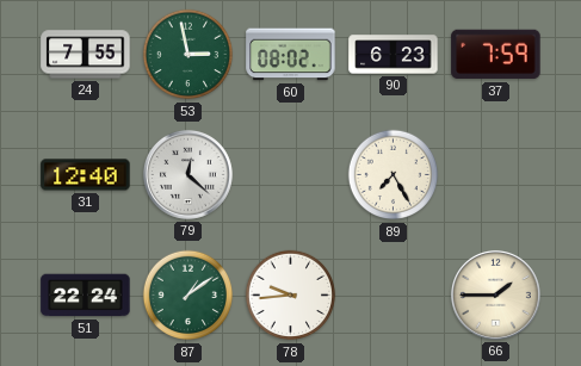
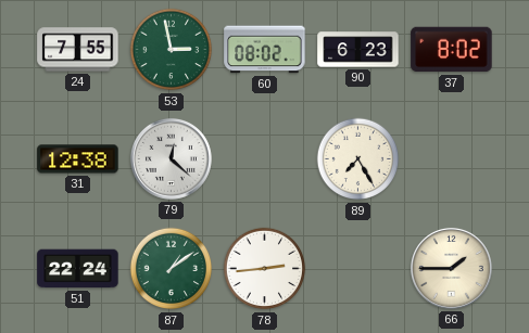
37: 7:59 -> 8:02 (452, 50)
31: 12:40 -> 12:38 (78, 159)
78: 9:44 -> 2:44 (265, 269)
